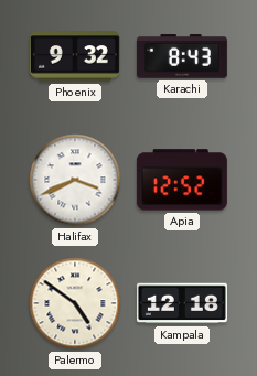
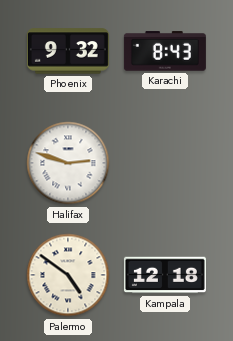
Halifax: 3:41 -> 2:48 (68, 163)
Apia: 12:52 -> none (182, 180)
